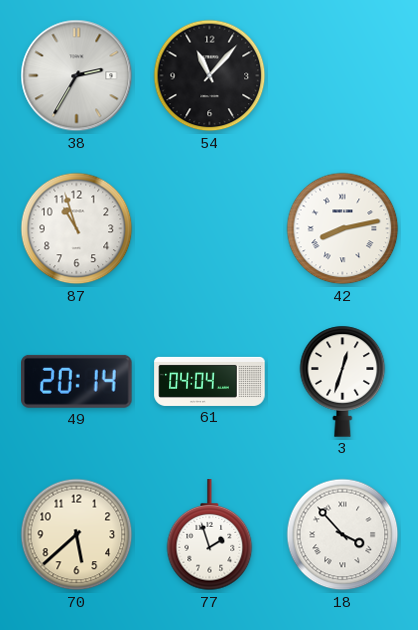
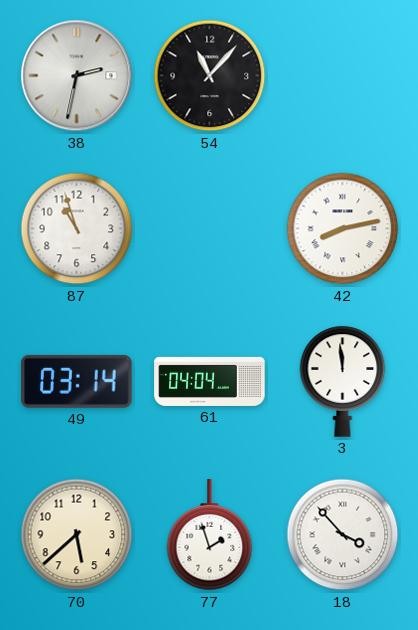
38: 2:35 -> 2:32 (77, 76)
49: 20:14 -> 03:14 (77, 381)
3: 12:33 -> 11:59 (343, 381)
